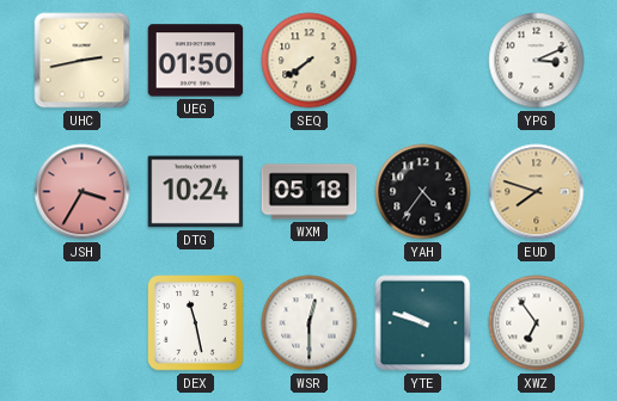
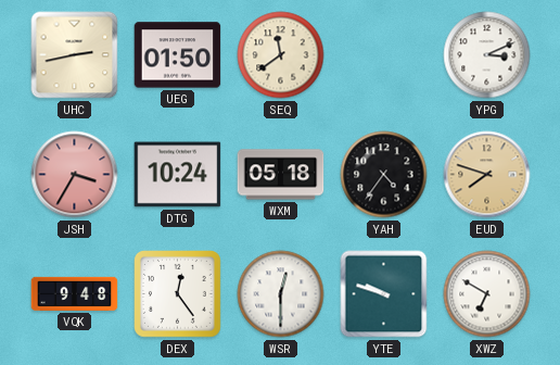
SEQ: 7:39 -> 11:39 (281, 55)
VQK: none -> 9:48 (75, 293)
DEX: 11:28 -> 12:24 (178, 294)
XWZ: 6:54 -> 6:50 (487, 294)
